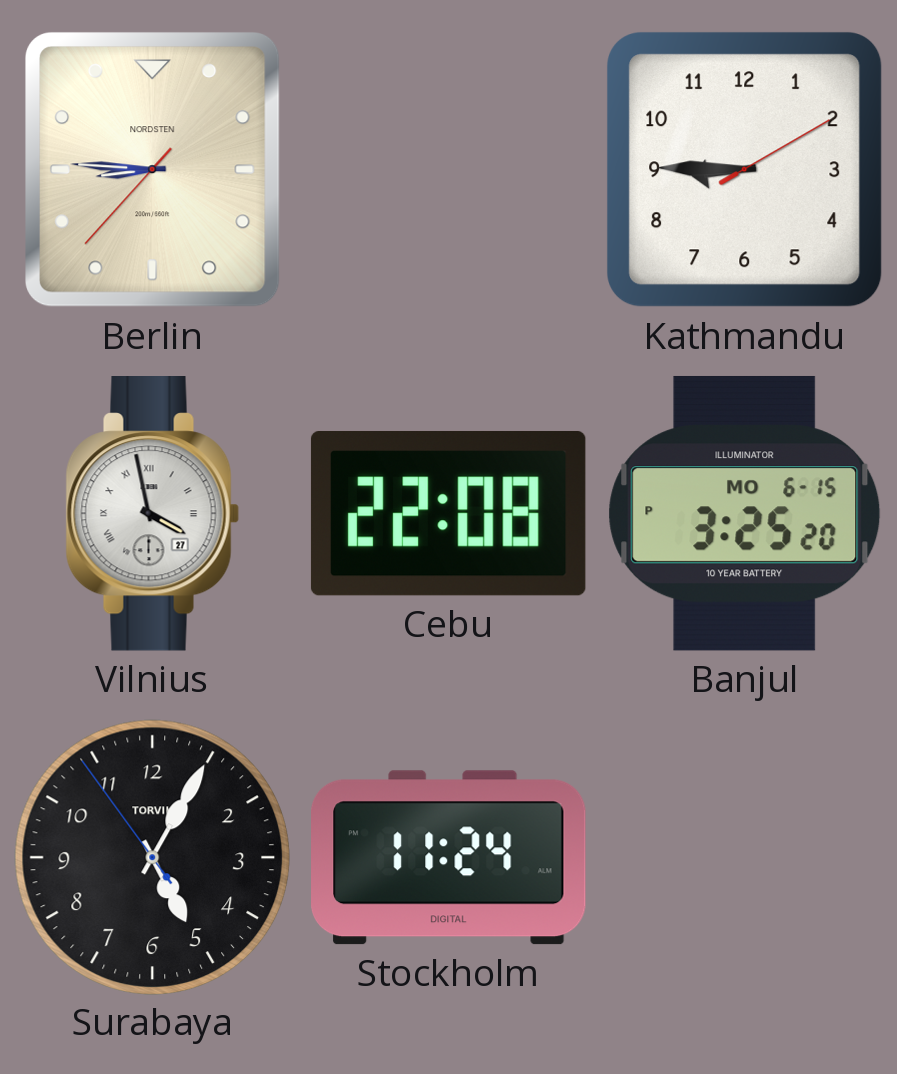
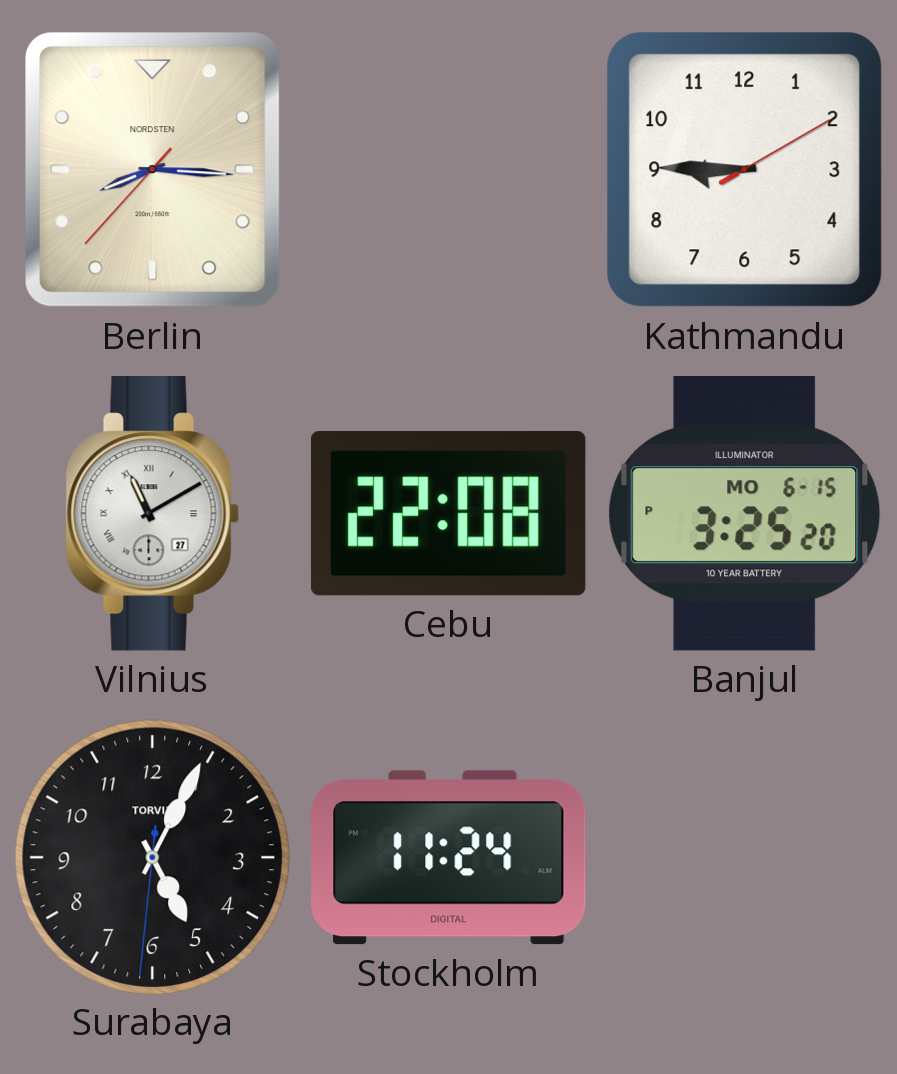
Berlin: 8:45 -> 8:15 (153, 170)
Vilnius: 3:58 -> 11:10 (152, 514)
Surabaya: 5:04:54 -> 5:04:31 (152, 857)
